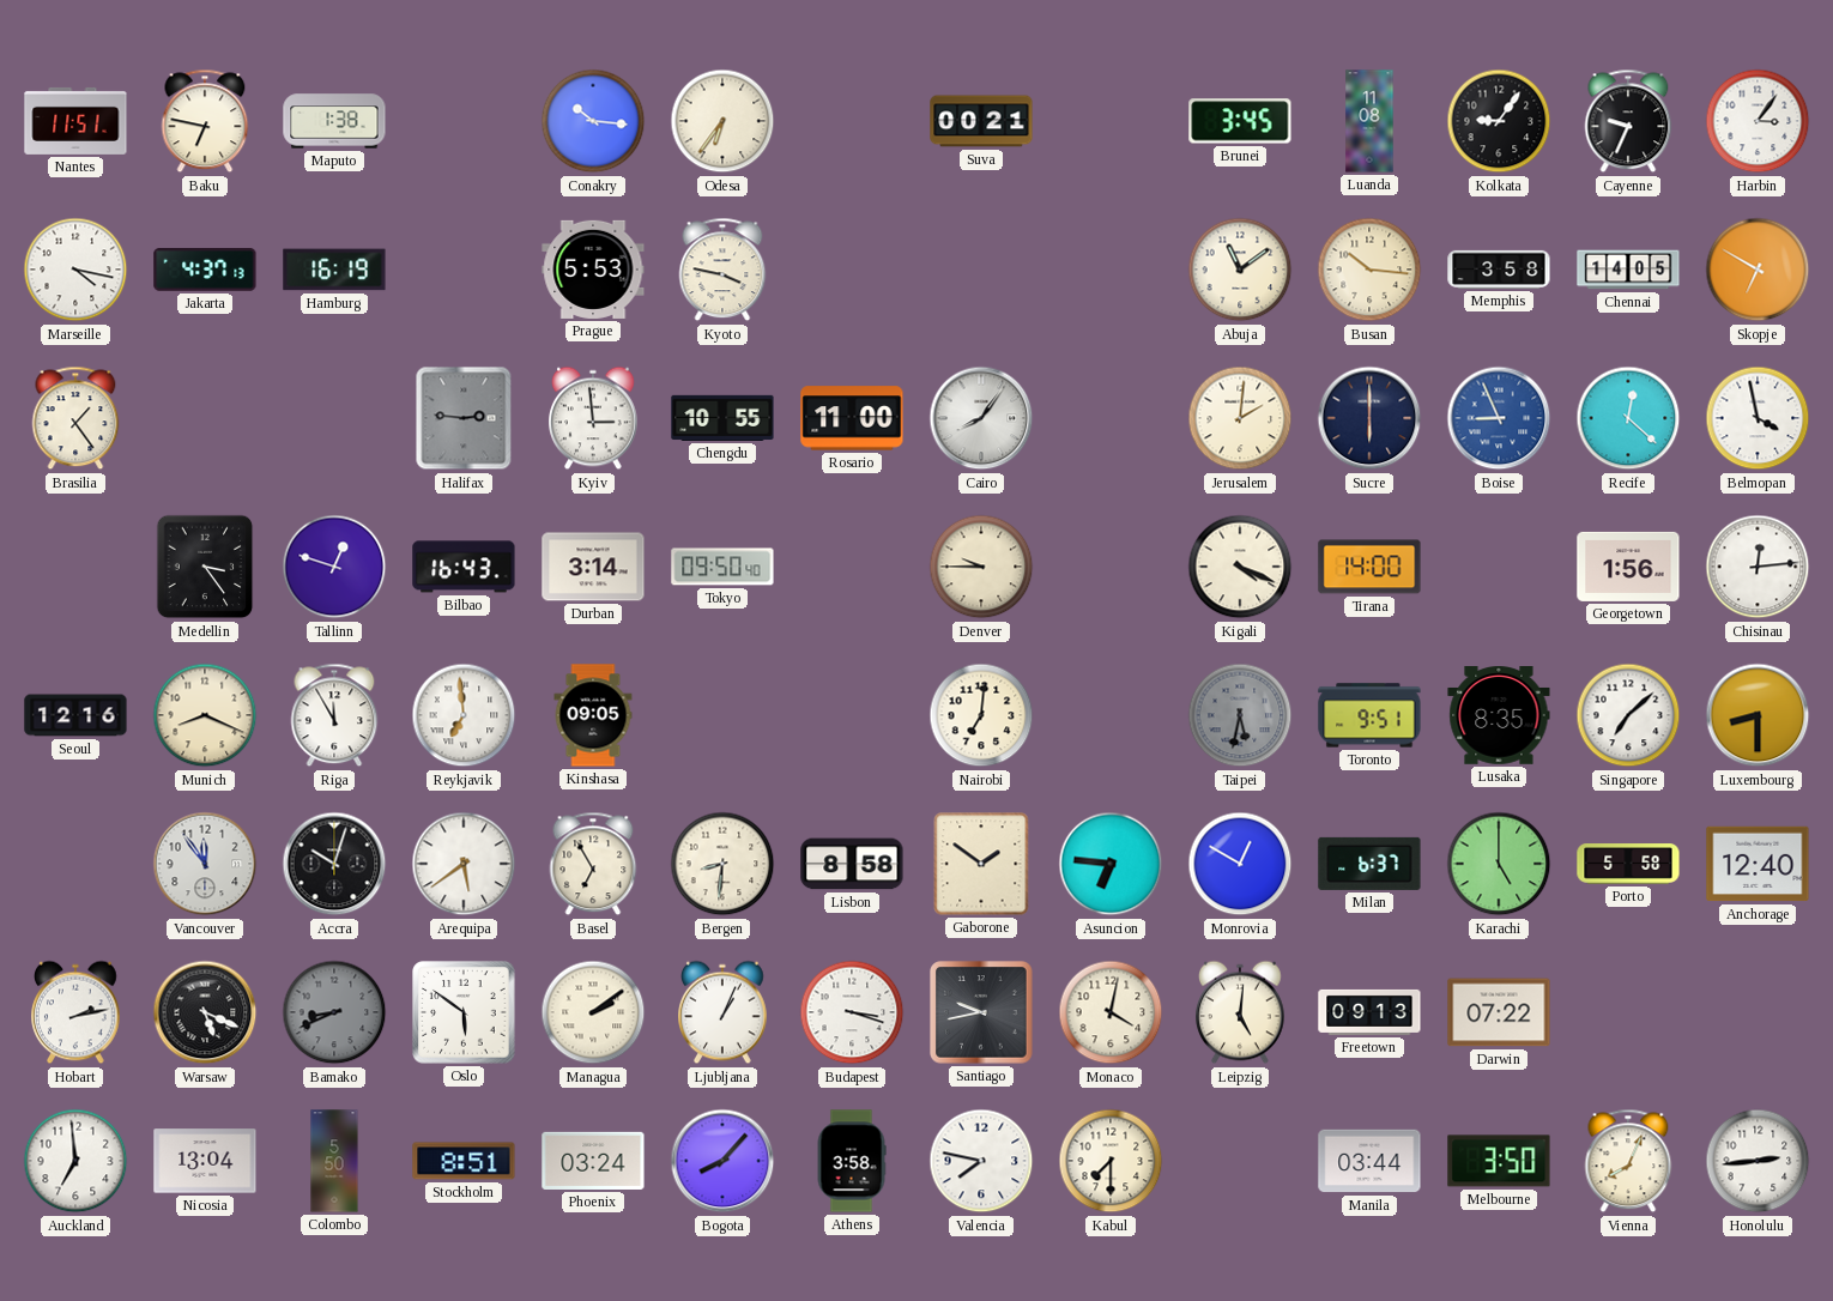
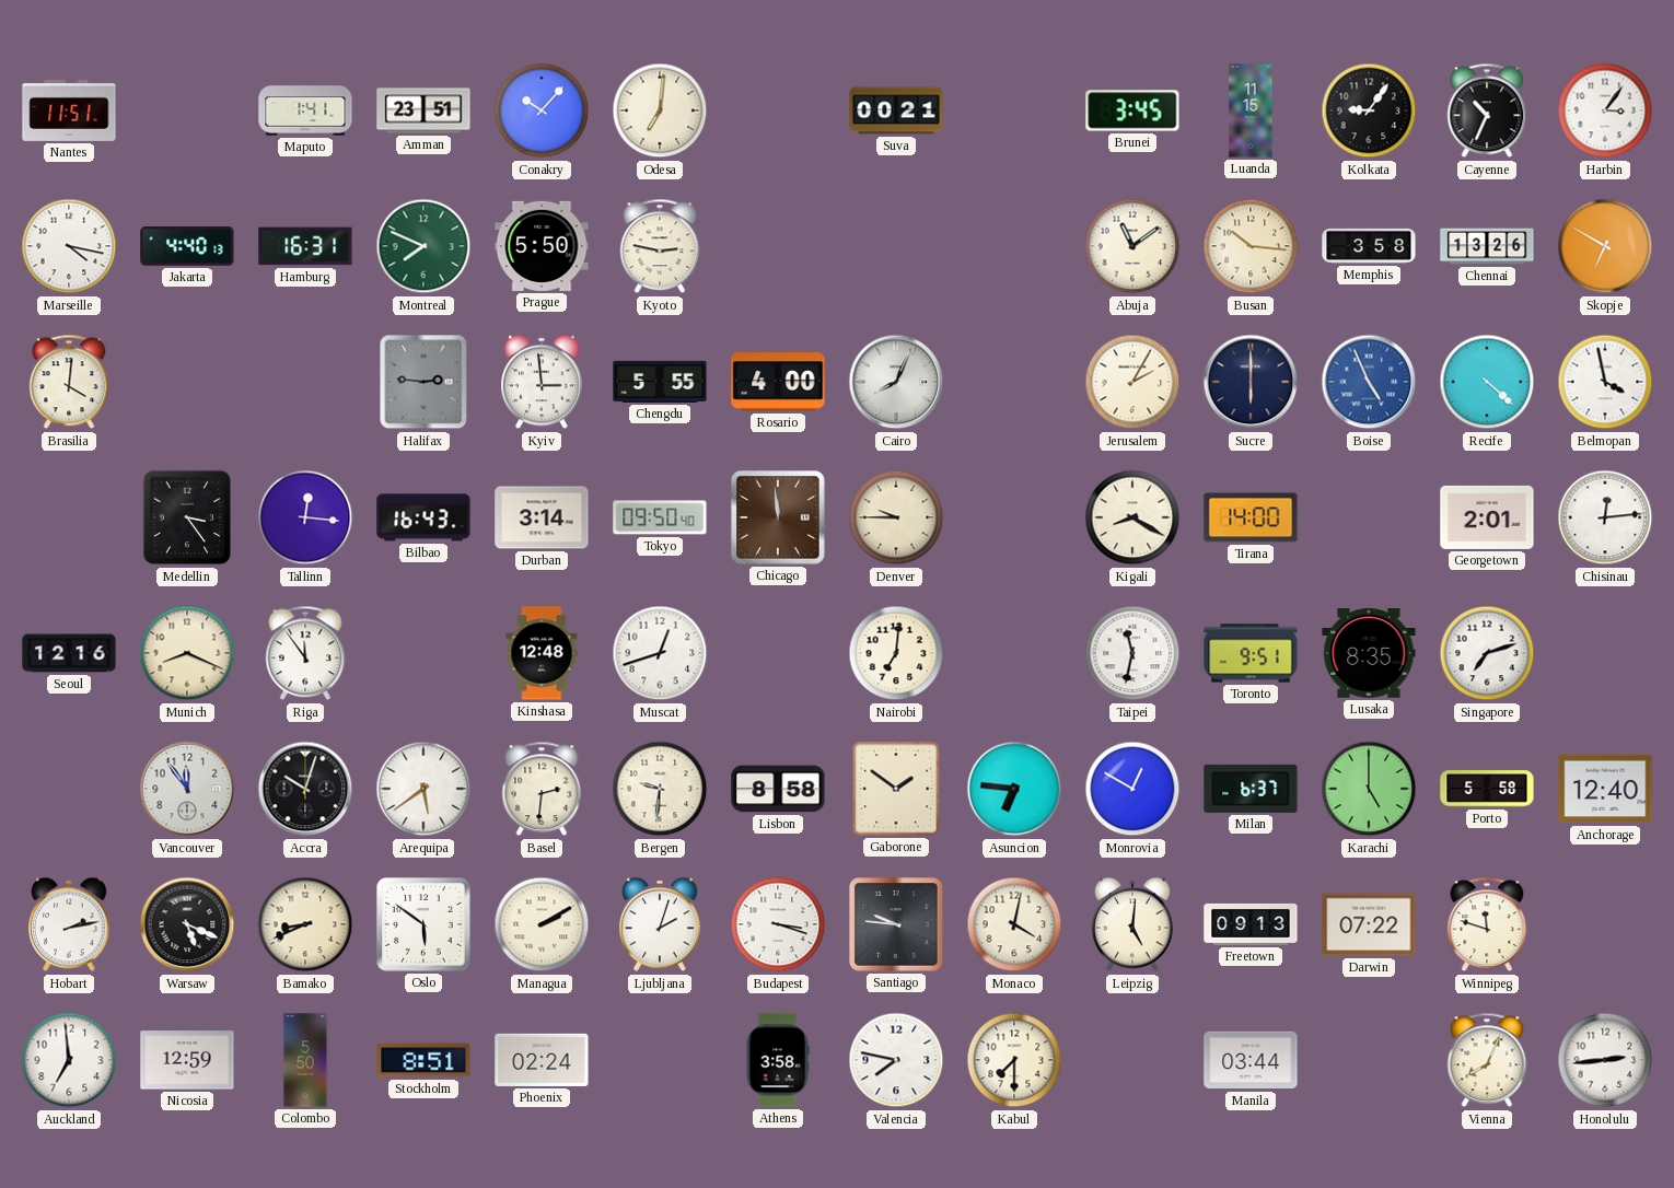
Baku: 6:47 -> none (205, 121)
Maputo: 1:38 -> 1:41 (305, 110)
Amman: none -> 23:51 (423, 110)
Conakry: 10:16 -> 10:07 (542, 110)
Odesa: 6:36 -> 7:01 (660, 110)
Luanda: 11:08 -> 11:15 (1251, 110)
Cayenne: 9:34 -> 10:34 (1487, 110)
Jakarta: 4:37 -> 4:40 (187, 247)
Hamburg: 16:19 -> 16:31 (305, 246)
Montreal: none -> 7:49 (423, 246)
Prague: 5:53 -> 5:50 (542, 246)
Kyoto: 3:47 -> 2:47 (660, 246)
Chennai: 14:05 -> 13:26 (1487, 246)
Brasilia: 1:24 -> 4:01 (69, 382)
Chengdu: 10:55 -> 5:55 (660, 382)
Rosario: 11:00 -> 4:00 (778, 382)
Cairo: 8:06 -> 8:04 (896, 382)
Jerusalem: 2:01 -> 2:05 (1132, 382)
Boise: 8:56 -> 4:56 (1369, 382)
Recife: 12:22 -> 4:22 (1487, 382)
Tallinn: 12:48 -> 12:16 (305, 517)
Chicago: none -> 11:59 (778, 517)
Kigali: 4:19 -> 8:20 (1132, 517)
Georgetown: 1:56 -> 2:01 (1487, 517)
Riga: 11:55 -> 11:54 (305, 653)
Reykjavik: 6:59 -> none (464, 715)
Kinshasa: 09:05 -> 12:48 (542, 653)
Muscat: none -> 12:42 (660, 653)
Taipei: 5:32 -> 11:32 (1132, 653)
Taipei dial: grey -> white (1132, 653)
Singapore: 7:08 -> 7:12 (1487, 653)
Luxembourg: 8:30 -> none (1758, 715)
Basel: 6:55 -> 2:31 (542, 789)
Bergen: 8:31 -> 9:31 (660, 789)
Bamako dial: grey -> cream (305, 924)
Managua: 2:09 -> 2:10 (542, 924)
Ljubljana: 1:04 -> 2:03 (661, 924)
Santiago: 9:43 -> 9:46 (896, 924)
Winnipeg: none -> 11:48 (1487, 924)
Nicosia: 13:04 -> 12:59 (187, 1060)
Phoenix: 03:24 -> 02:24 (542, 1060)
Bogota: 8:07 -> none (722, 1161)
Melbourne: 3:50 -> none (1499, 1161)
